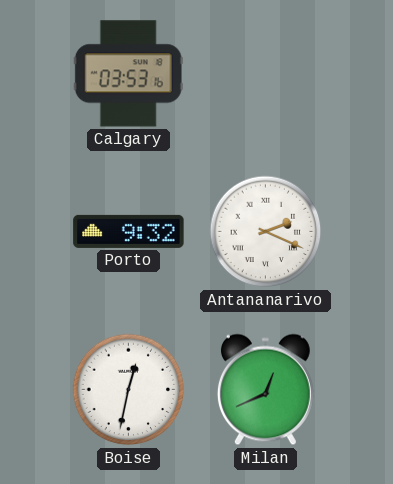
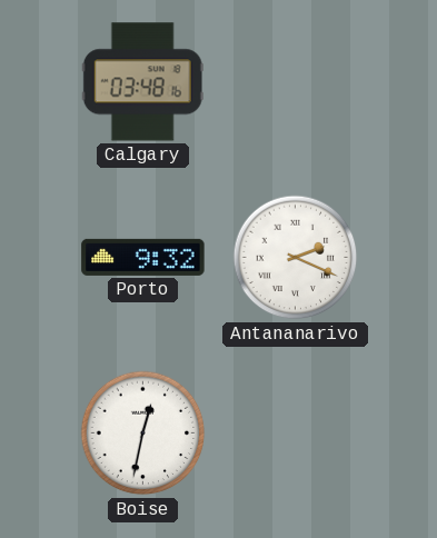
Calgary: 03:53 -> 03:48 (142, 82)
Milan: 12:41 -> none (265, 390)
